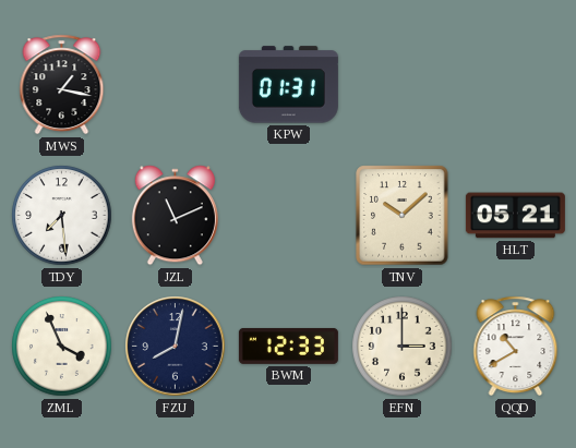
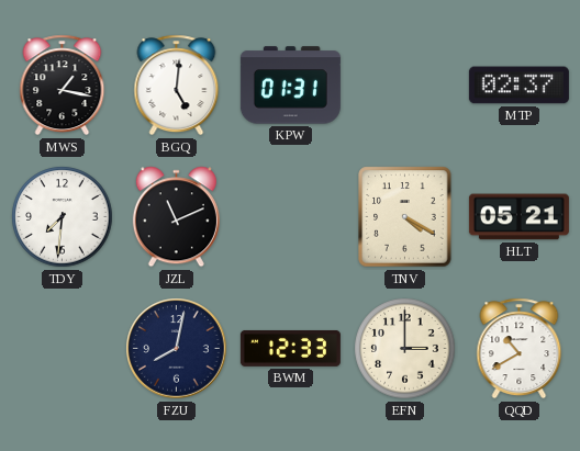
BGQ: none -> 5:01 (177, 86)
MTP: none -> 02:37 (518, 86)
TDY: 7:29 -> 7:31 (63, 217)
TNV: 10:08 -> 4:20 (405, 217)
ZML: 3:56 -> none (62, 347)
